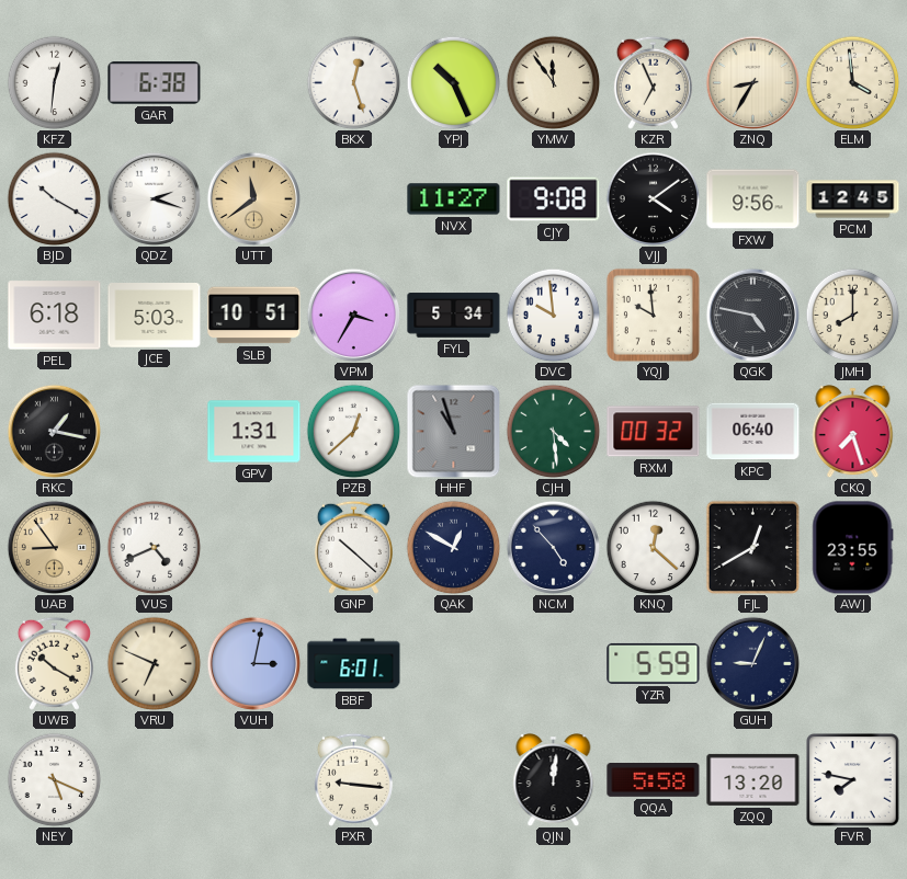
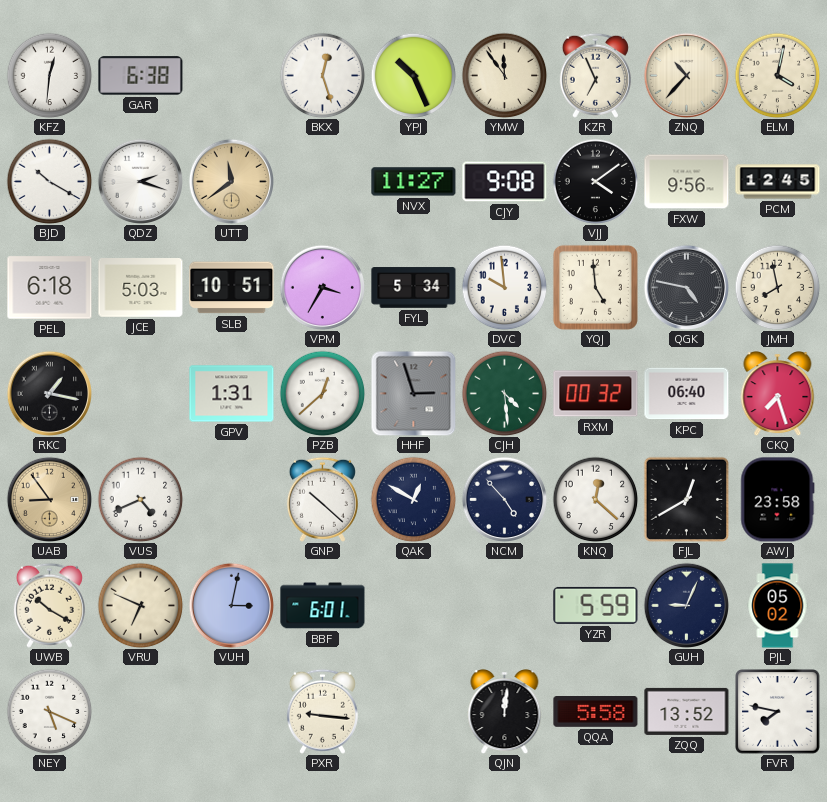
ZNQ: 8:35 -> 10:37 (686, 75)
ELM: 3:59 -> 4:02 (777, 75)
YQJ: 9:59 -> 4:59 (595, 287)
JMH: 8:00 -> 7:58 (777, 287)
HHF: 10:57 -> 2:57 (413, 393)
AWJ: 23:55 -> 23:58 (778, 500)
PJL: none -> 05:02 (778, 606)
ZQQ: 13:20 -> 13:52 (687, 711)
